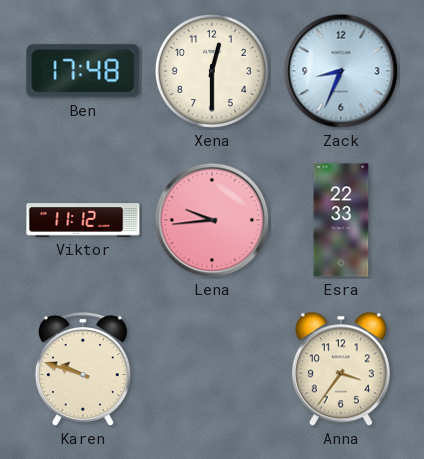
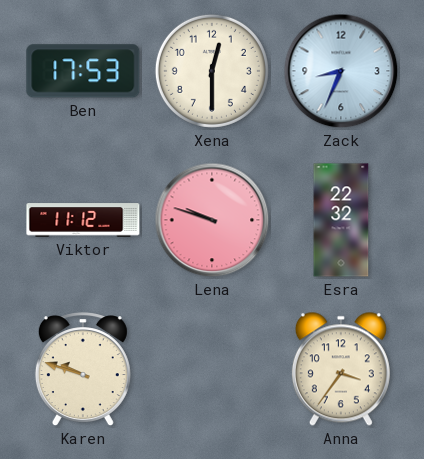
Ben: 17:48 -> 17:53 (83, 71)
Lena: 9:44 -> 9:48 (212, 220)
Esra: 22:33 -> 22:32 (341, 220)
